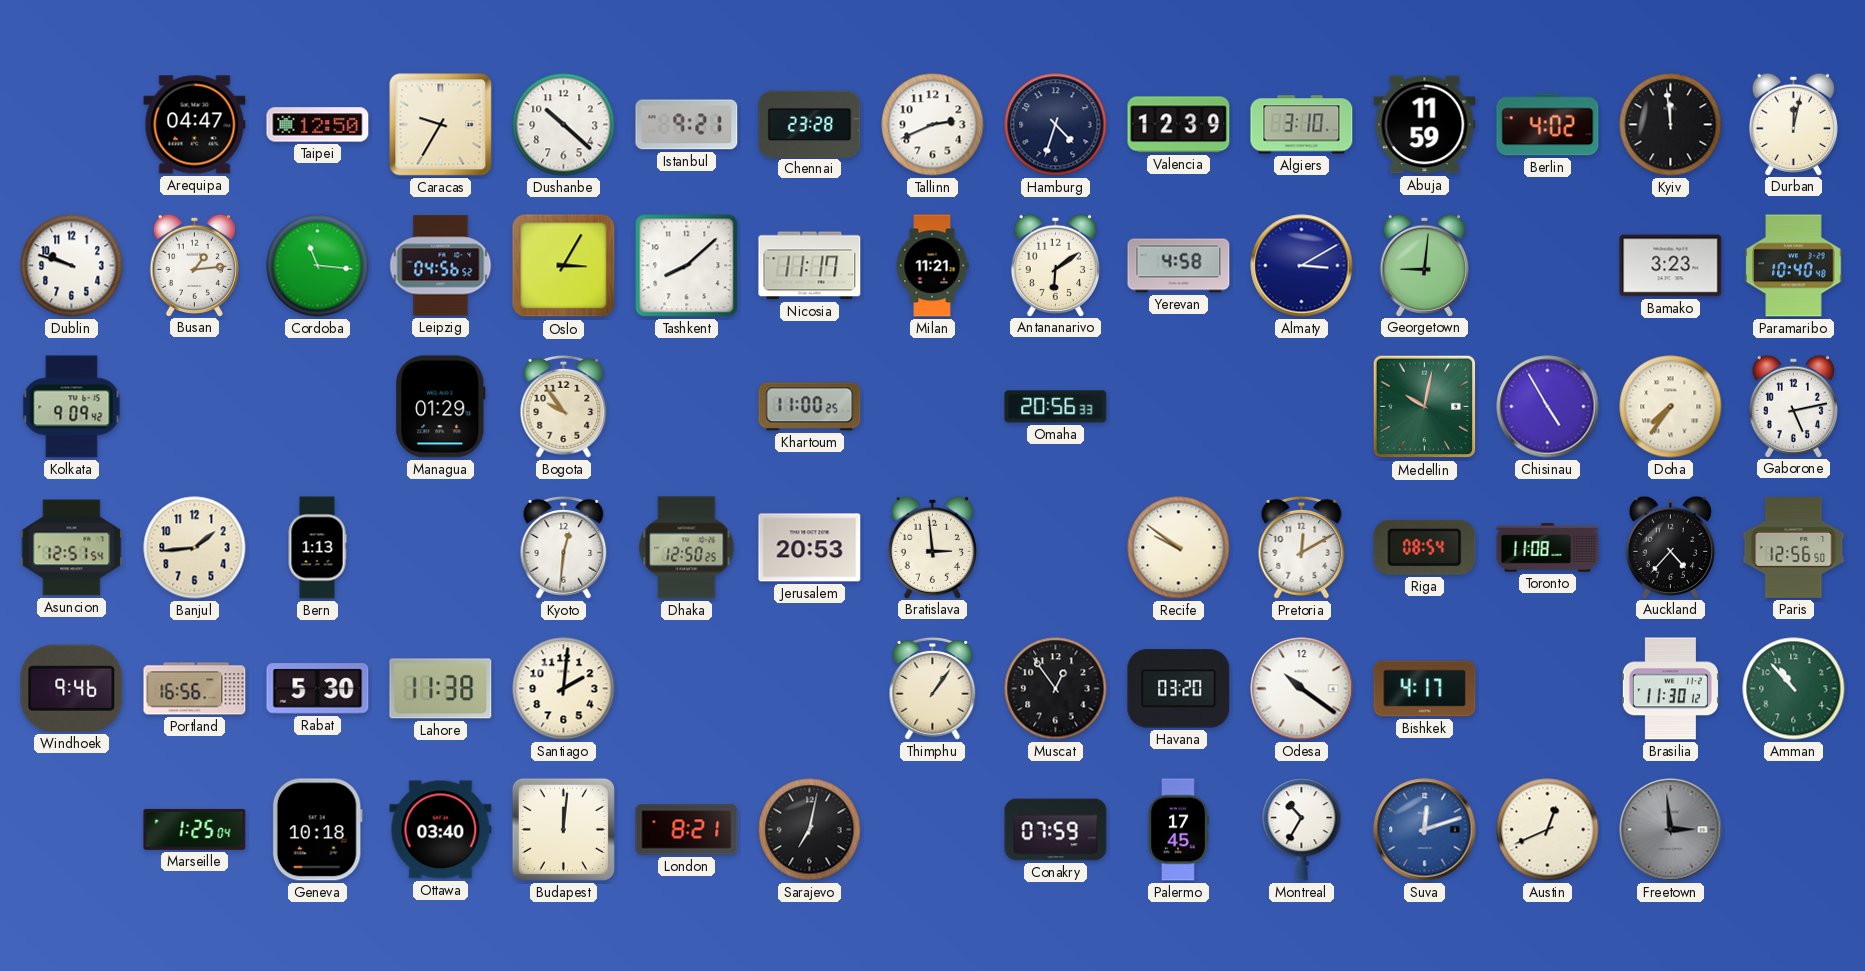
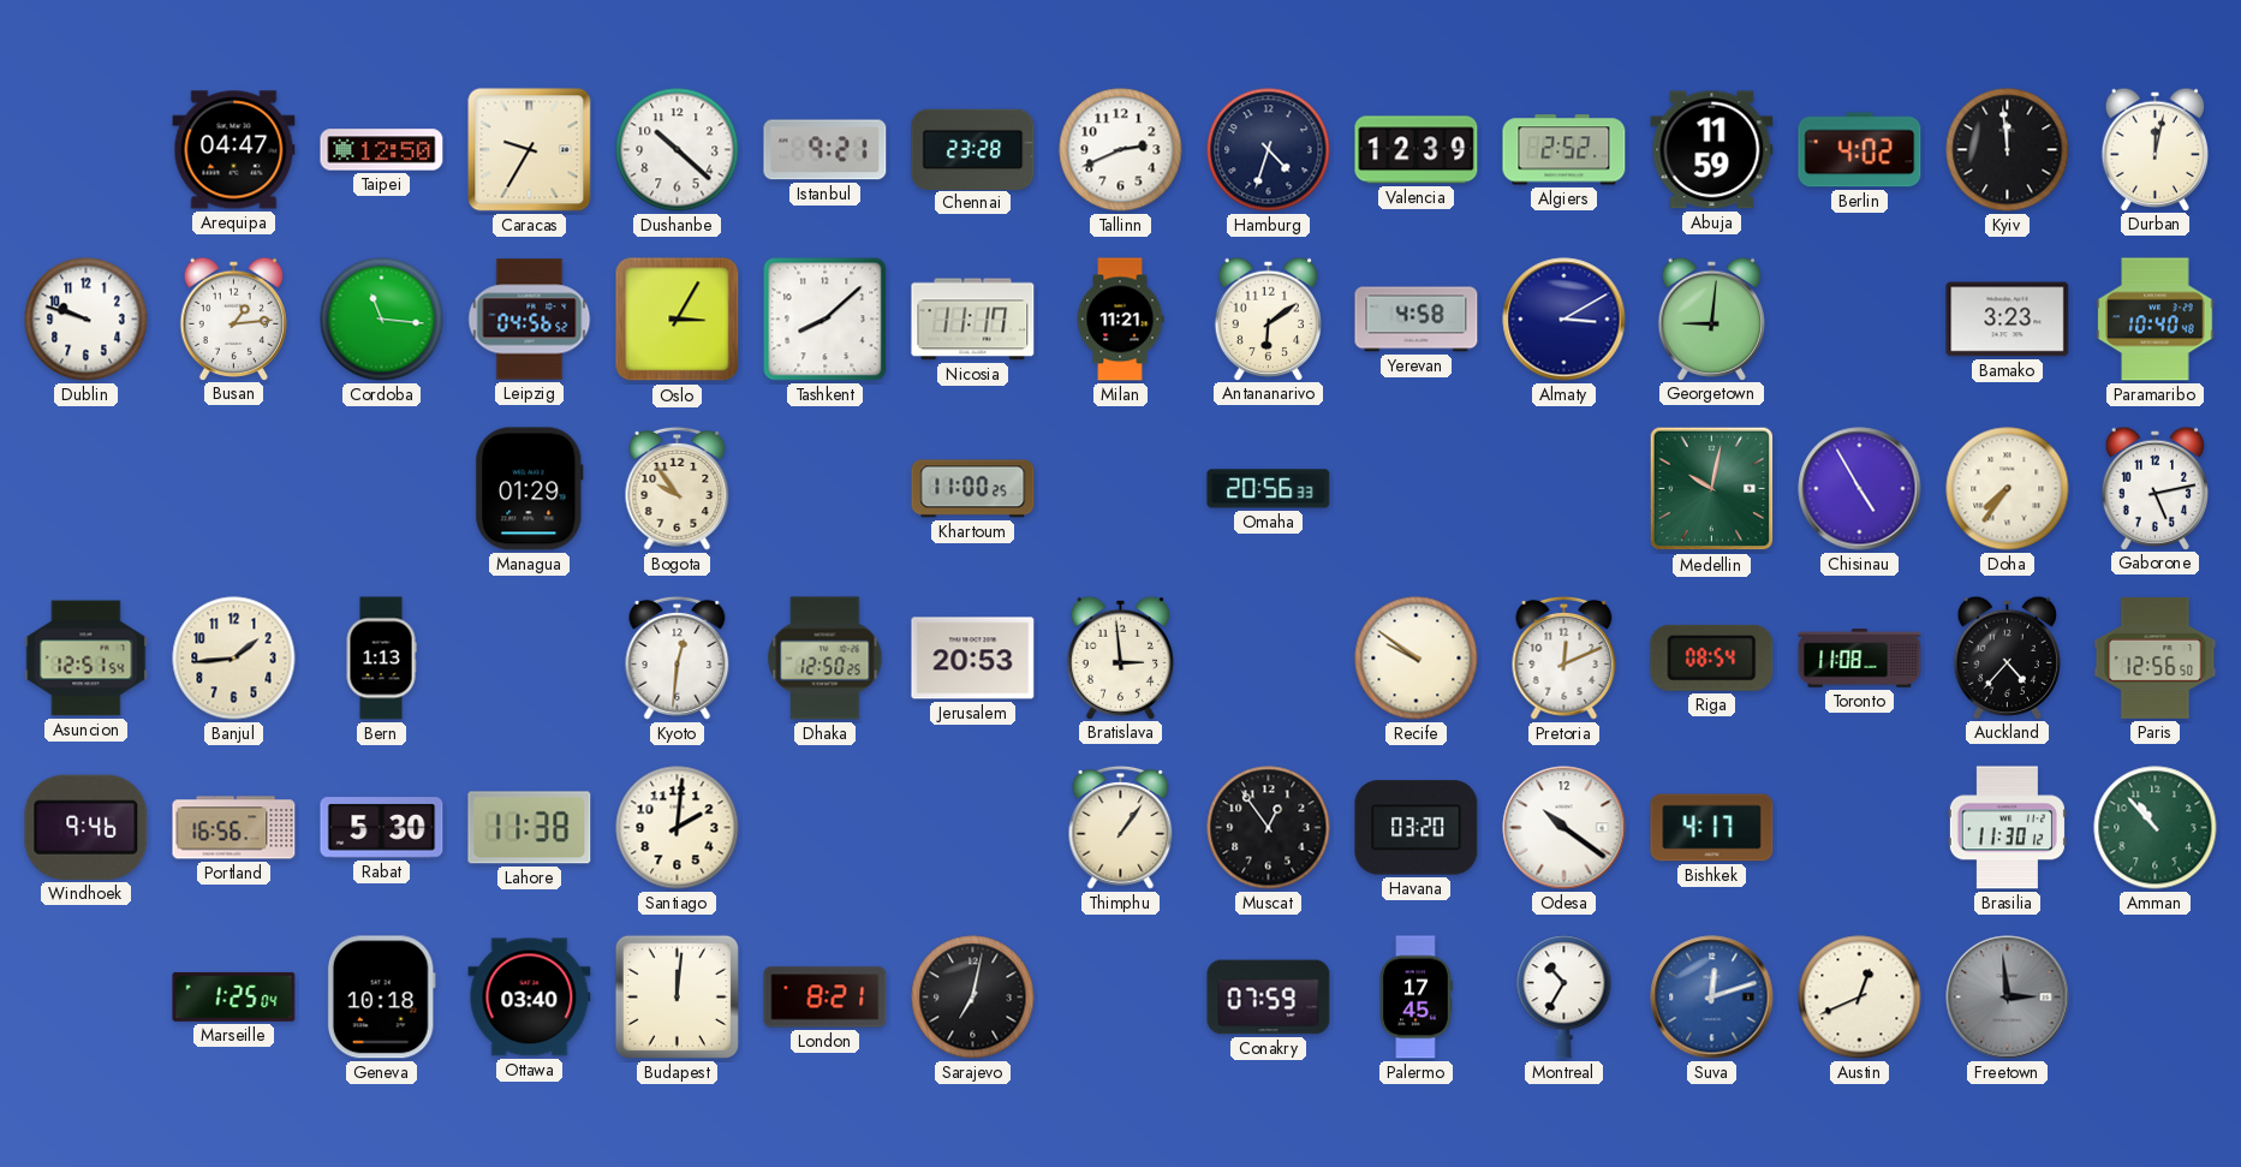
Algiers: 3:10 -> 2:52 (1564, 150)
Kolkata: 9:09 -> none (72, 407)
Pretoria: 12:10 -> 12:11 (1564, 657)
